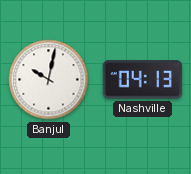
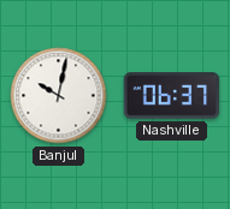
Nashville: 04:13 -> 06:37 (172, 96)
